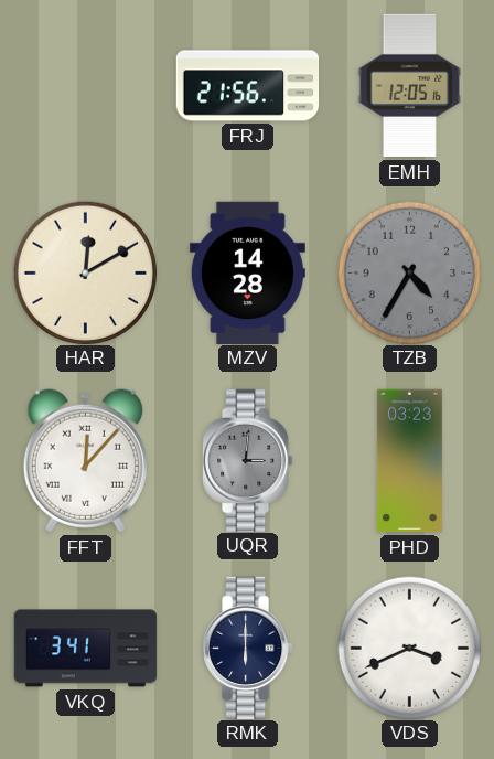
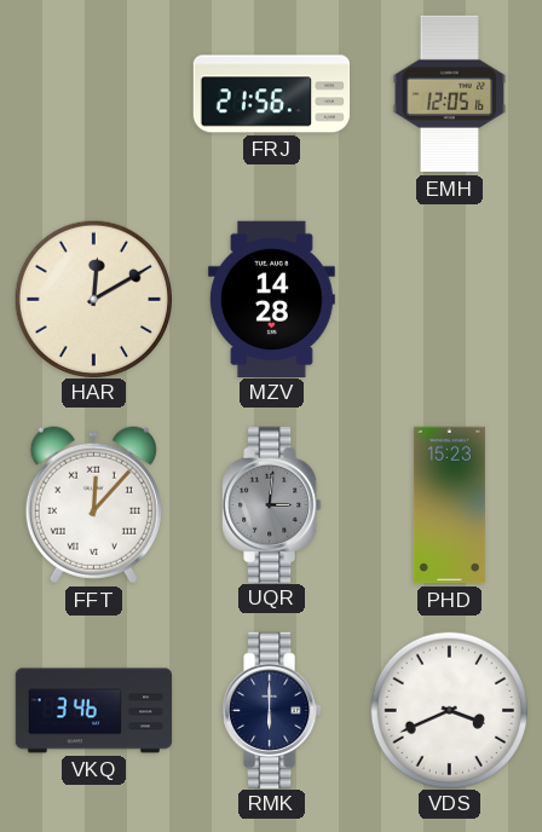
TZB: 4:35 -> none (409, 272)
PHD: 03:23 -> 15:23 (449, 505)
VKQ: 3:41 -> 3:46 (94, 711)
